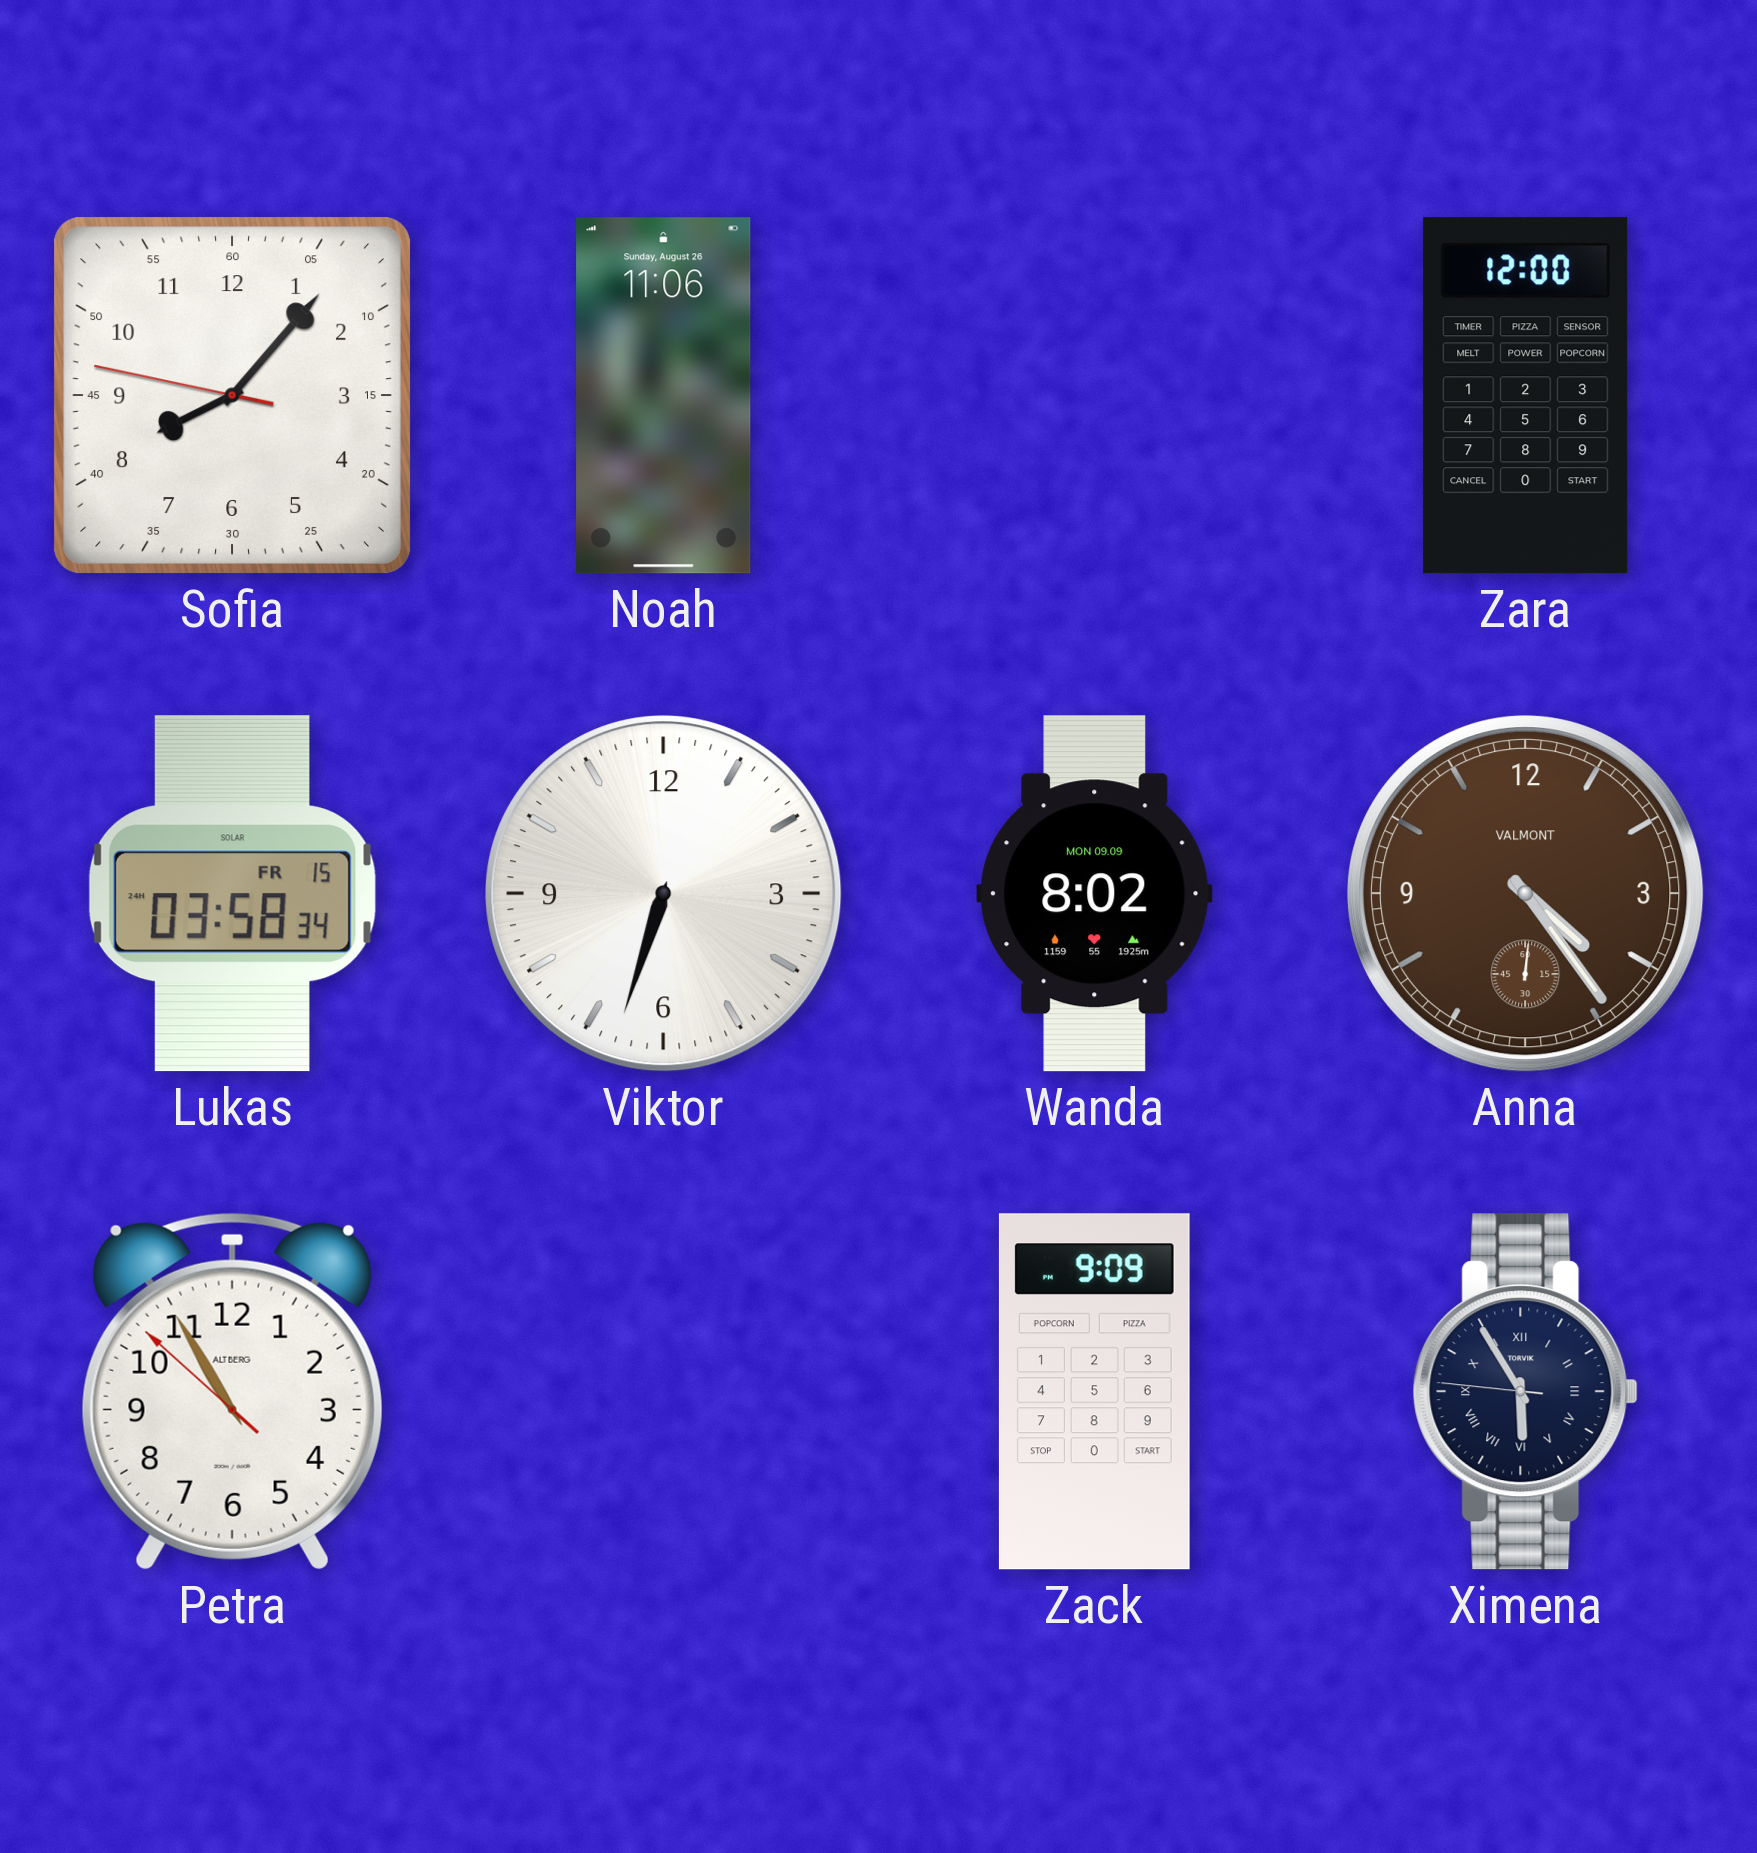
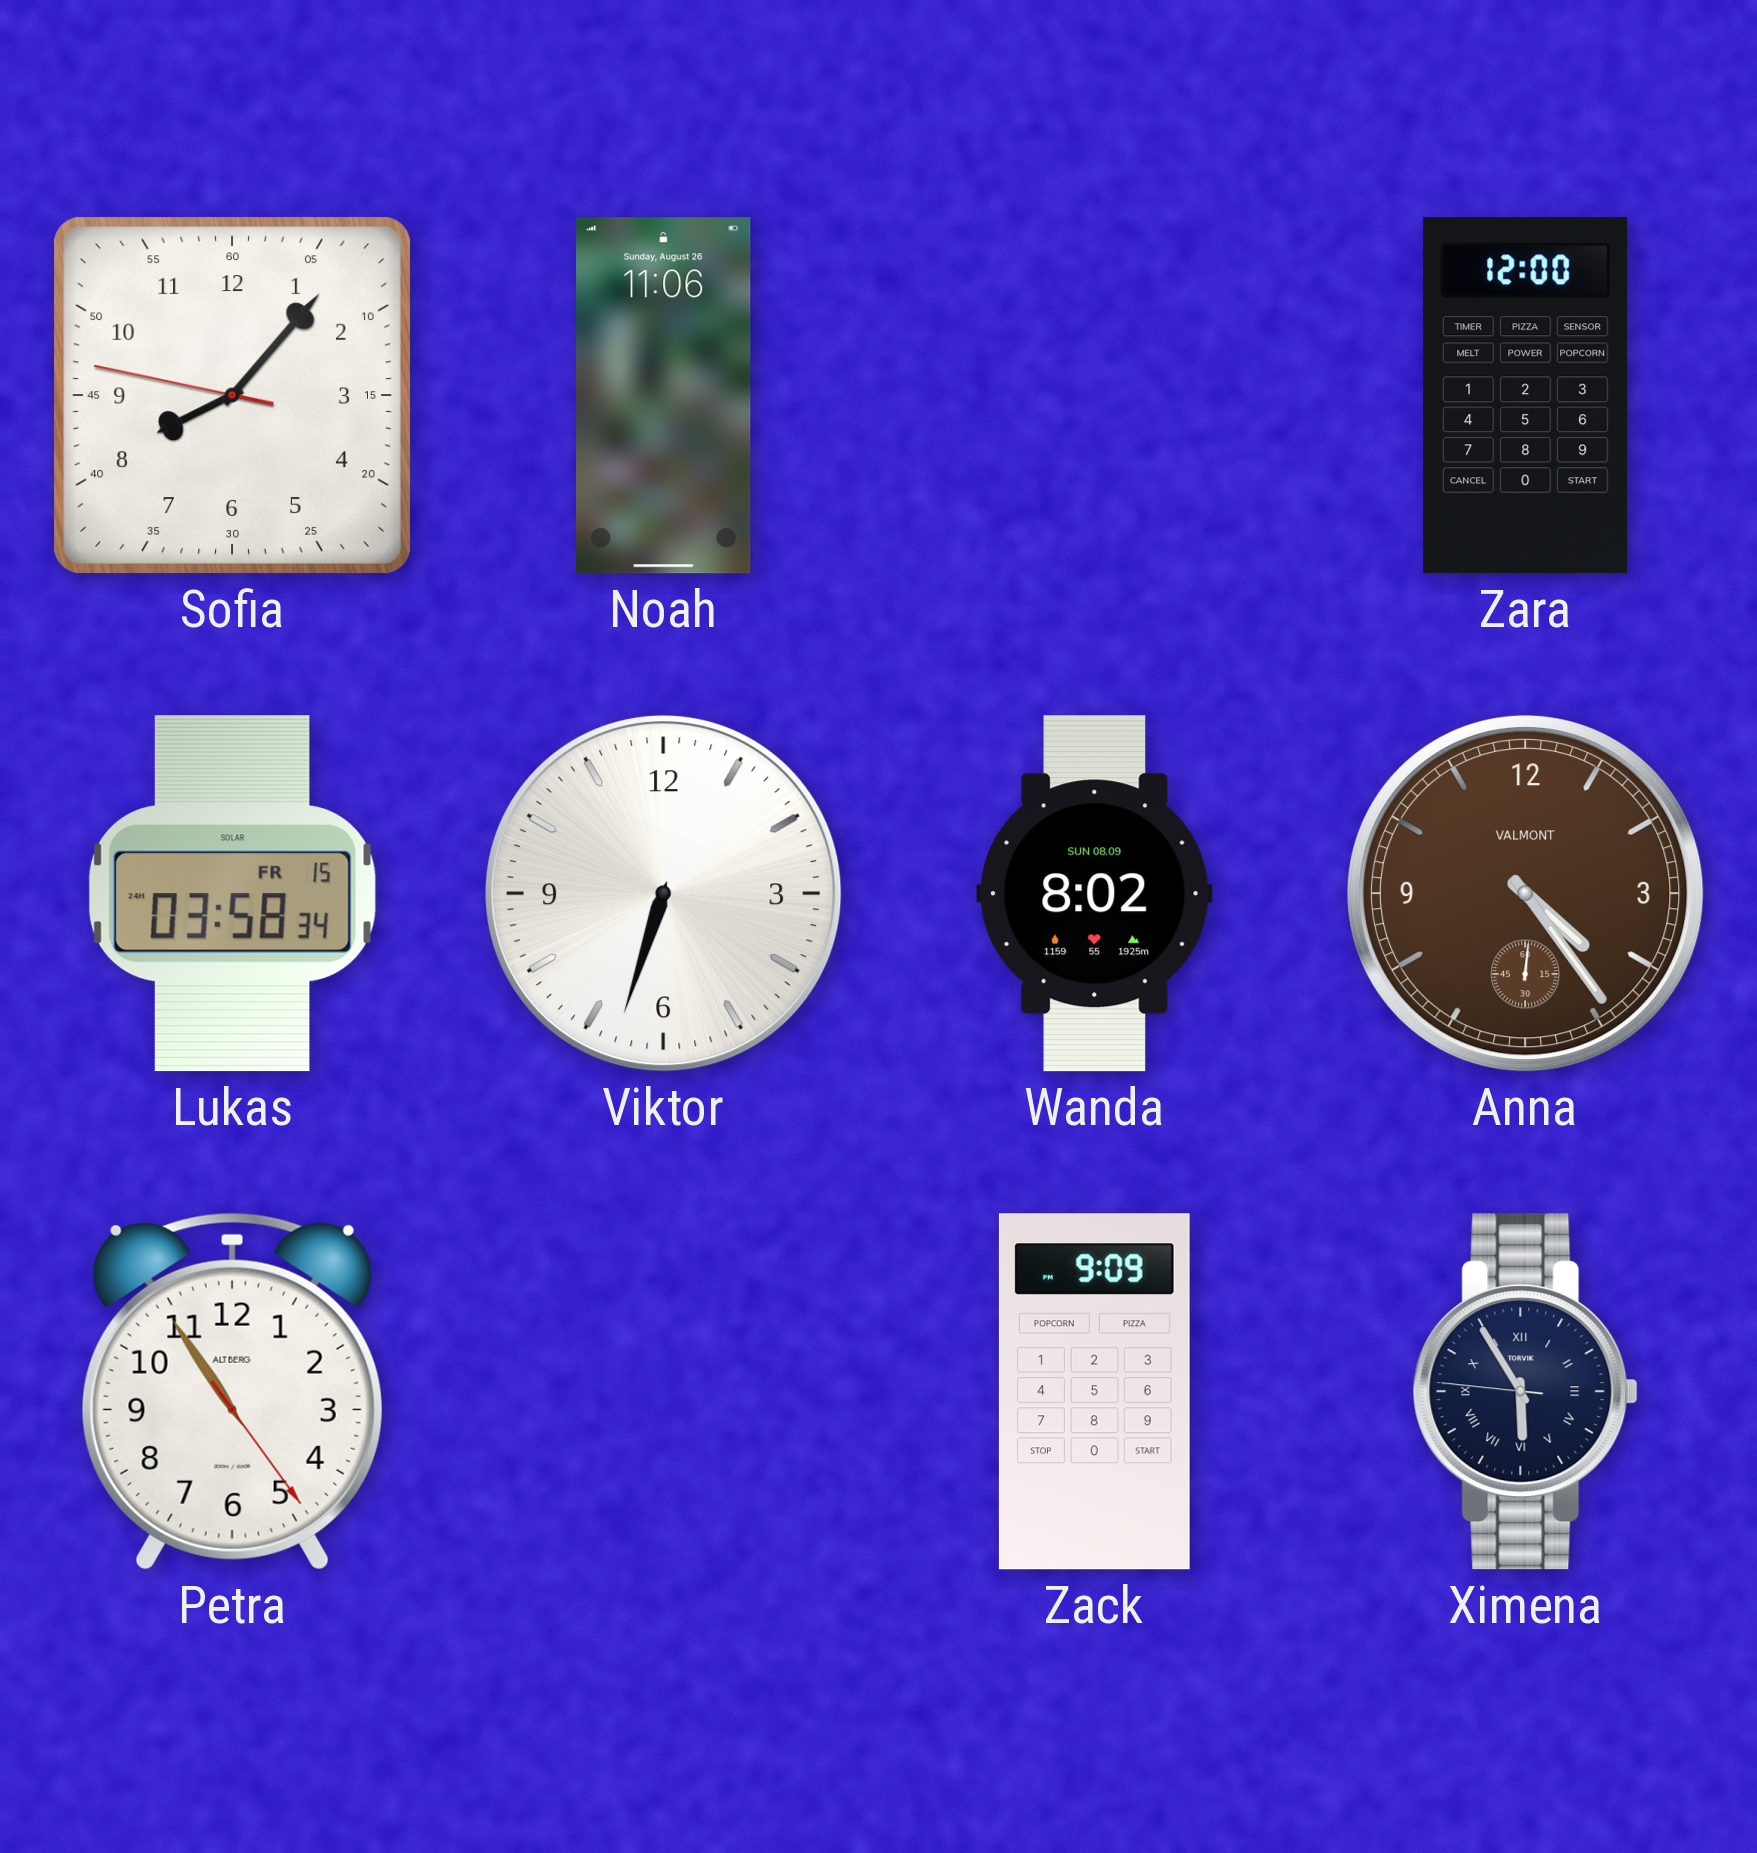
Wanda date: MON 09.09 -> SUN 08.09 (1095, 894)
Petra: 10:54:52 -> 10:54:24 (232, 1391)
